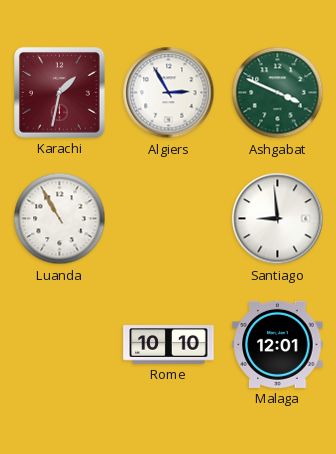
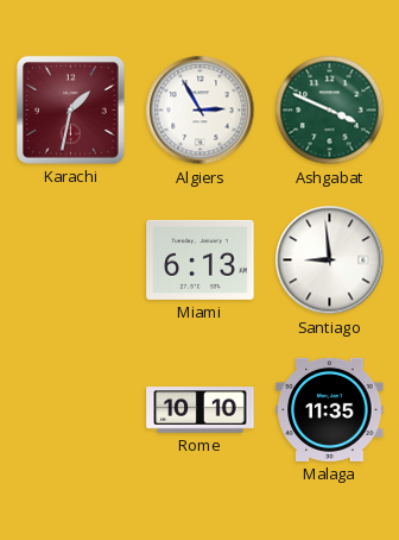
Luanda: 10:55 -> none (60, 219)
Miami: none -> 6:13 (201, 259)
Malaga: 12:01 -> 11:35 (330, 409)
